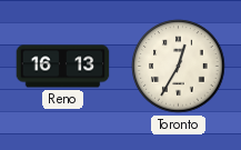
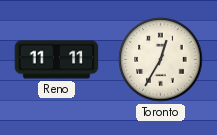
Reno: 16:13 -> 11:11 (57, 60)
